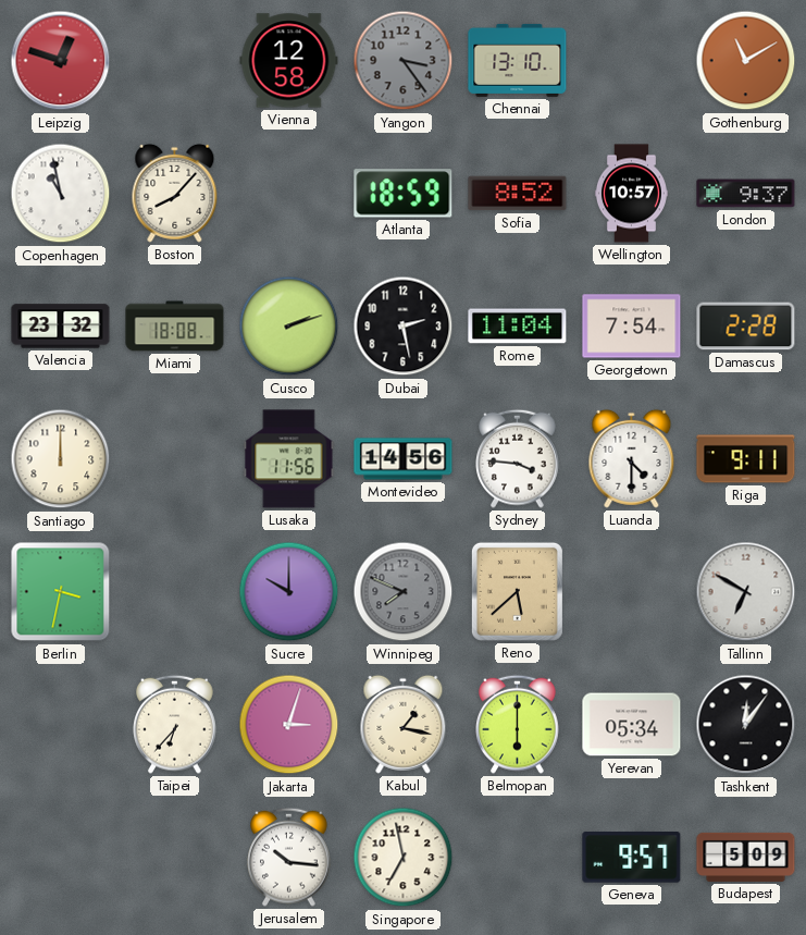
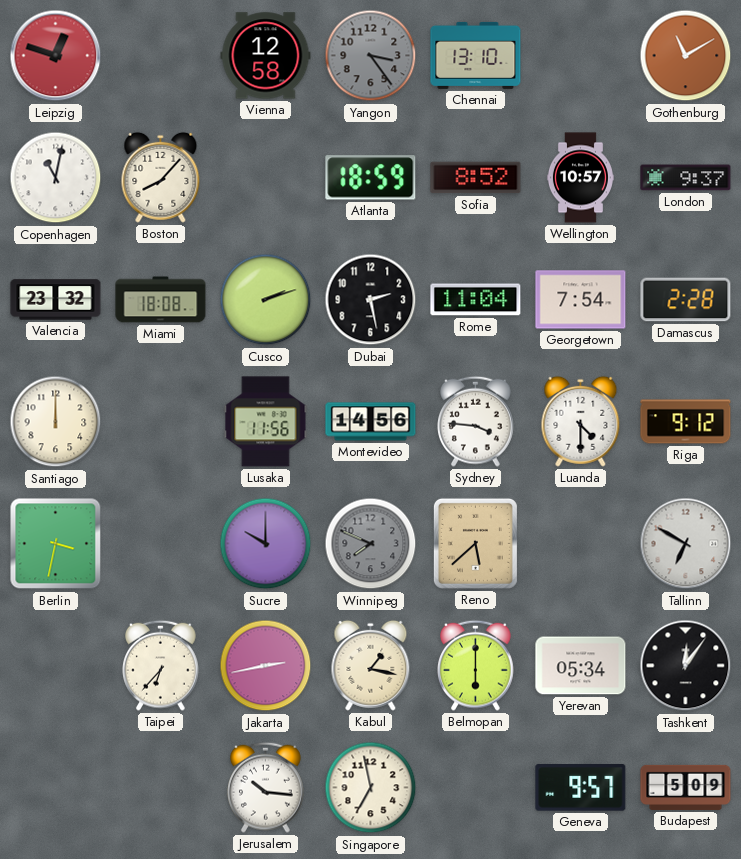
Copenhagen: 10:58 -> 11:02 (56, 178)
Riga: 9:11 -> 9:12 (686, 422)
Jakarta: 3:03 -> 2:43 (266, 666)
